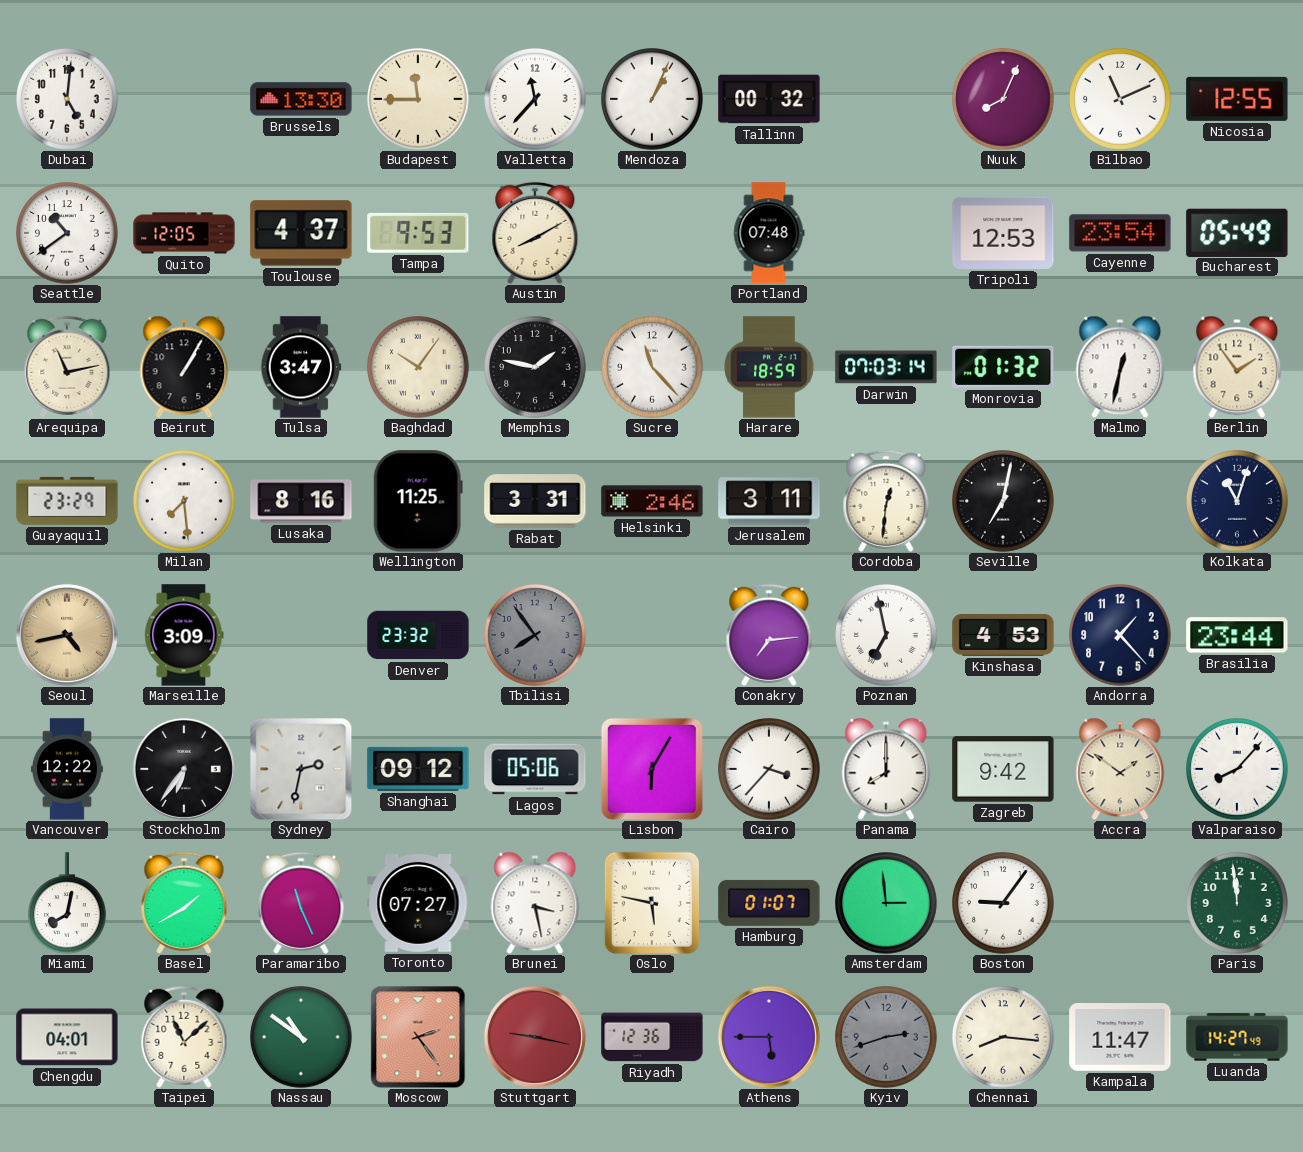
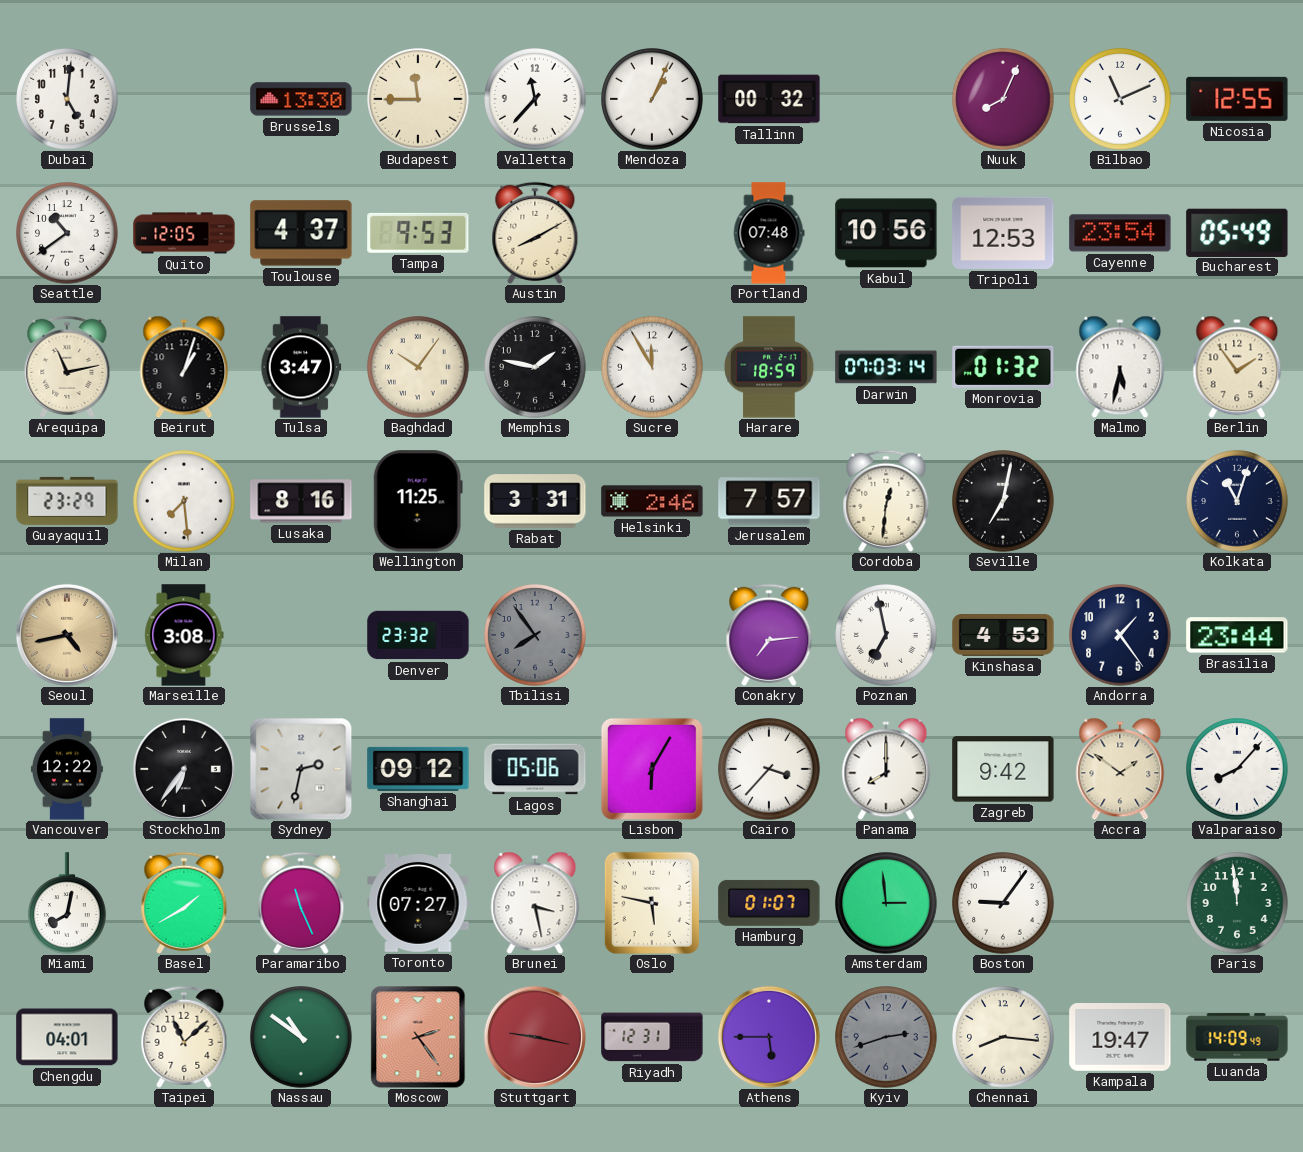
Kabul: none -> 10:56 (886, 233)
Beirut: 1:05 -> 1:03 (184, 367)
Sucre: 11:23 -> 11:55 (652, 367)
Malmo: 12:32 -> 5:32 (1120, 367)
Jerusalem: 3:11 -> 7:57 (769, 501)
Marseille: 3:09 -> 3:08 (184, 635)
Andorra: 1:23 -> 1:24 (1120, 635)
Riyadh: 12:36 -> 12:31 (652, 1037)
Kampala: 11:47 -> 19:47 (1120, 1038)
Luanda: 14:27 -> 14:09 (1237, 1037)
